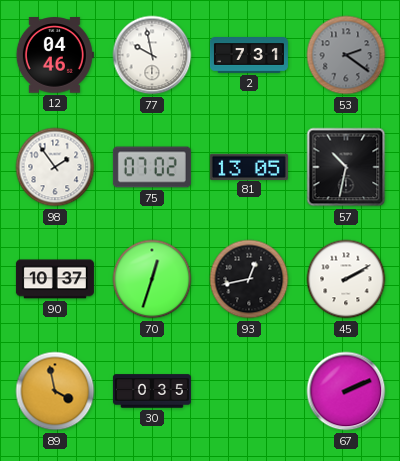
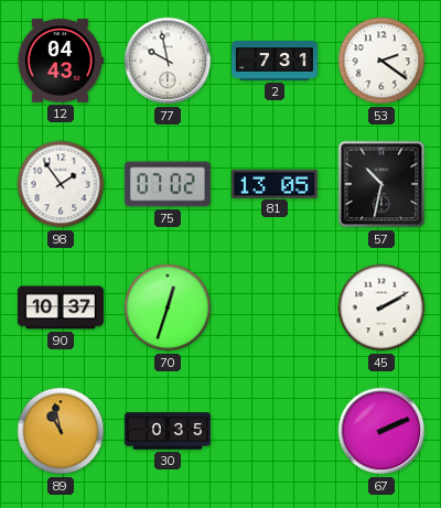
12: 04:46 -> 04:43 (61, 61)
53 dial: grey -> white (381, 61)
93: 12:43 -> none (249, 279)
89: 3:58 -> 10:58 (61, 431)
